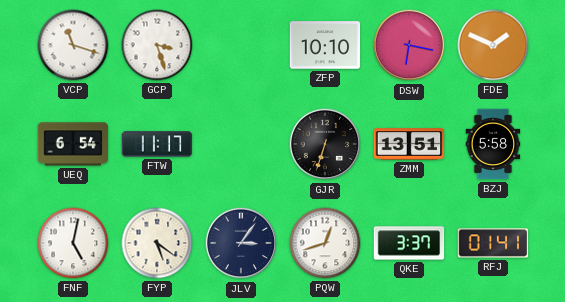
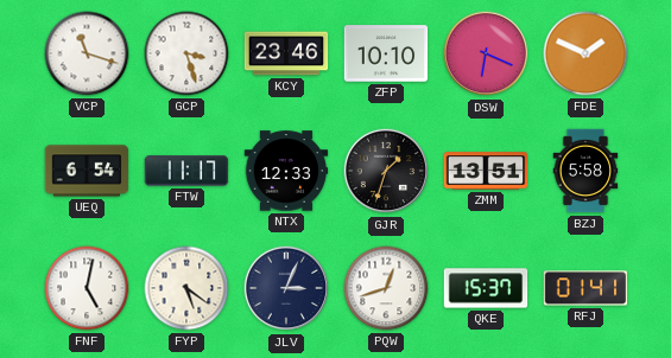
KCY: none -> 23:46 (286, 53)
DSW: 6:17 -> 6:19 (486, 53)
NTX: none -> 12:33 (286, 171)
GJR: 6:33 -> 1:33 (386, 171)
JLV: 3:06 -> 3:04 (286, 288)
QKE: 3:37 -> 15:37 (486, 288)
